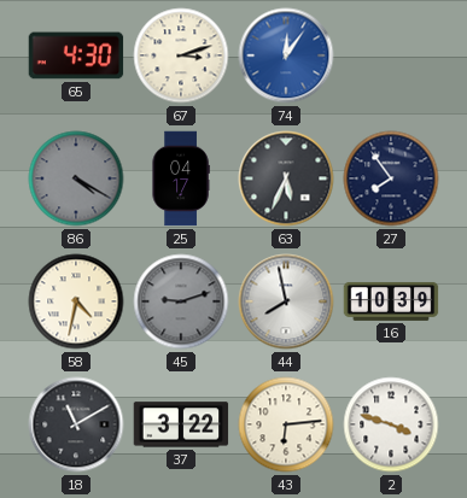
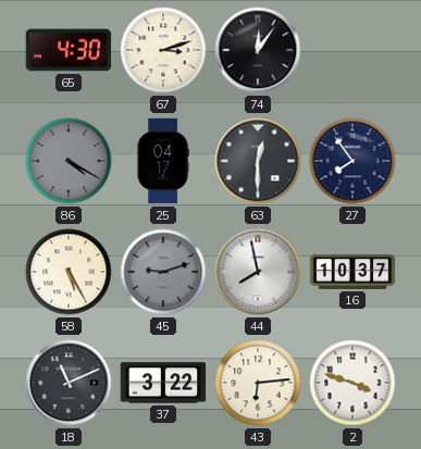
74 dial: blue -> black (258, 50)
63: 5:34 -> 12:30 (258, 161)
58: 4:32 -> 5:25 (69, 272)
16: 10:39 -> 10:37 (352, 272)
18: 11:10 -> 11:11 (69, 383)
